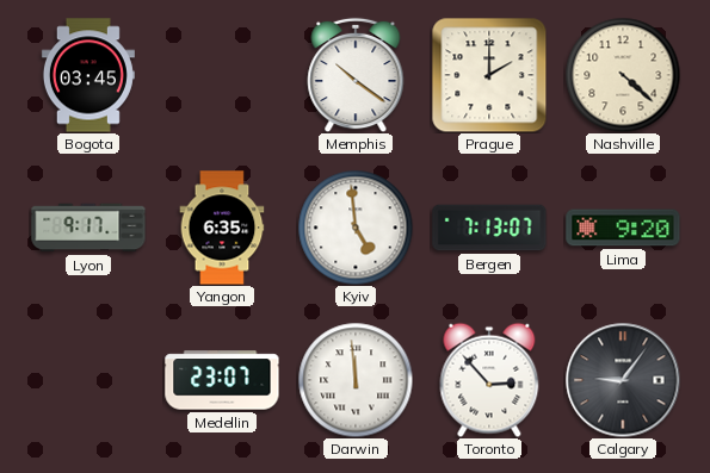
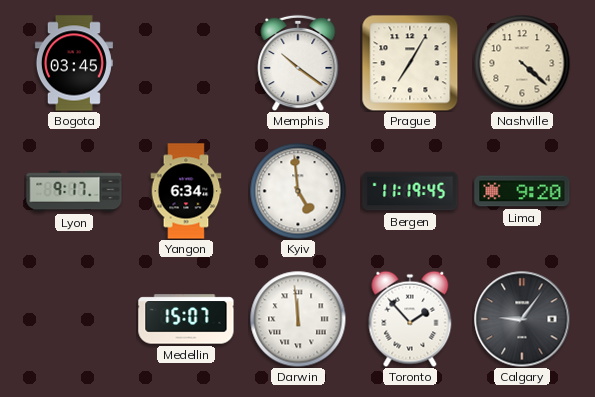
Prague: 2:00 -> 7:05 (410, 63)
Yangon: 6:35 -> 6:34 (186, 191)
Bergen: 7:13 -> 11:19 (410, 191)
Medellin: 23:07 -> 15:07 (186, 319)
Toronto: 2:53 -> 1:53 (410, 319)
